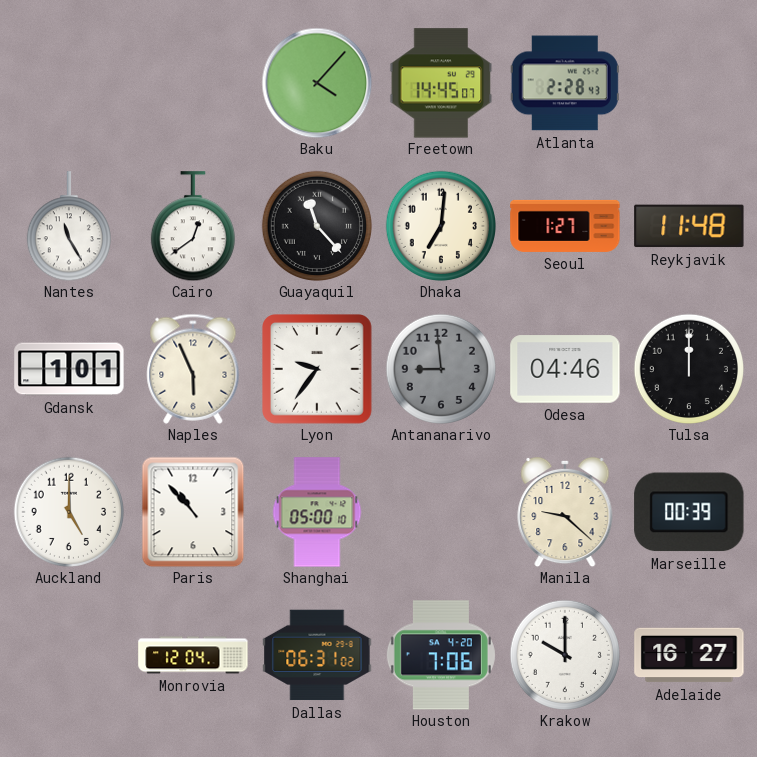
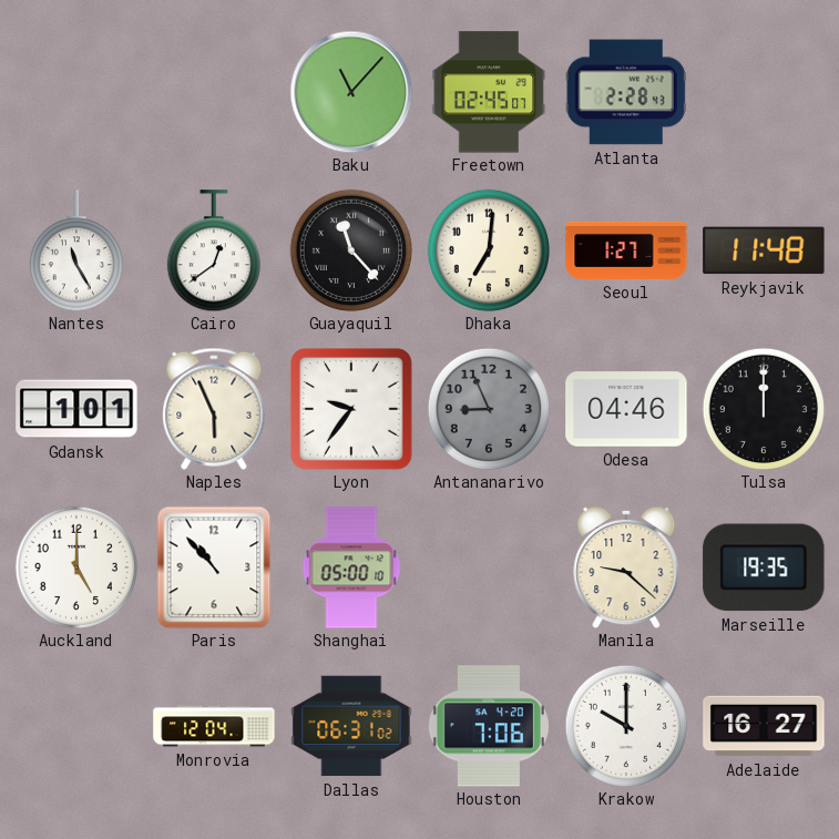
Baku: 4:07 -> 11:07 (351, 92)
Freetown: 14:45 -> 02:45 (489, 92)
Antananarivo: 8:59 -> 8:56 (488, 408)
Marseille: 00:39 -> 19:35 (764, 567)
